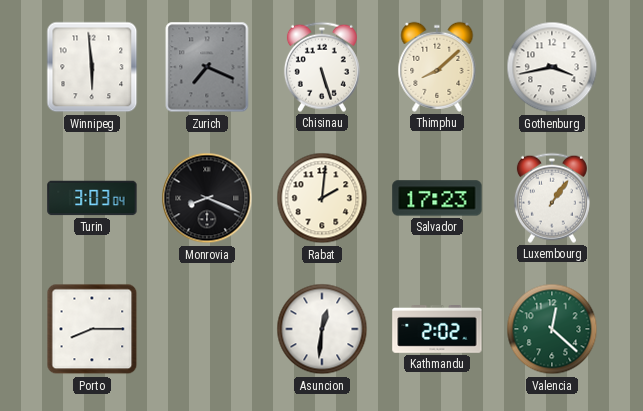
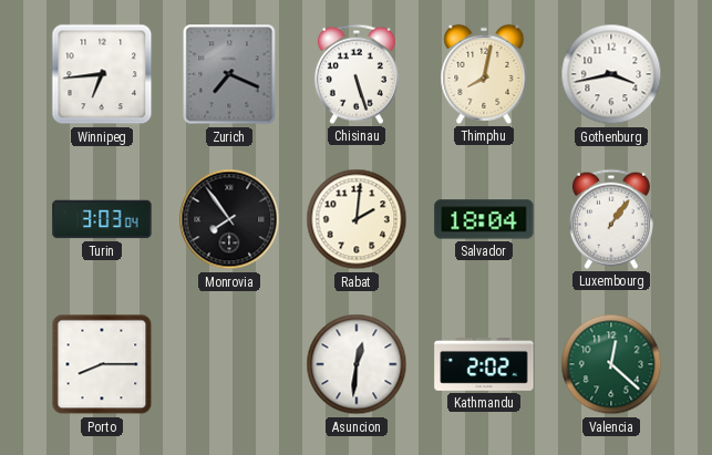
Winnipeg: 5:59 -> 6:44 (102, 74)
Thimphu: 8:08 -> 8:02 (484, 74)
Monrovia: 8:19 -> 7:54 (229, 219)
Salvador: 17:23 -> 18:04 (484, 219)
